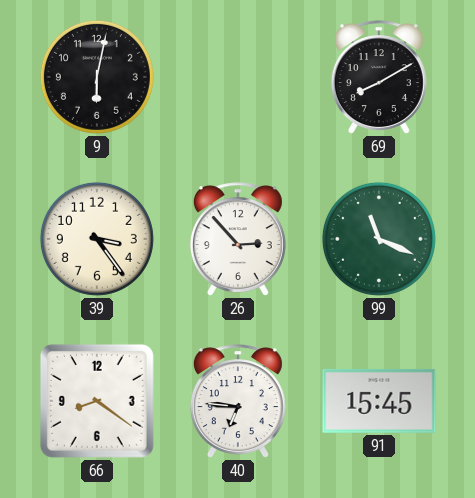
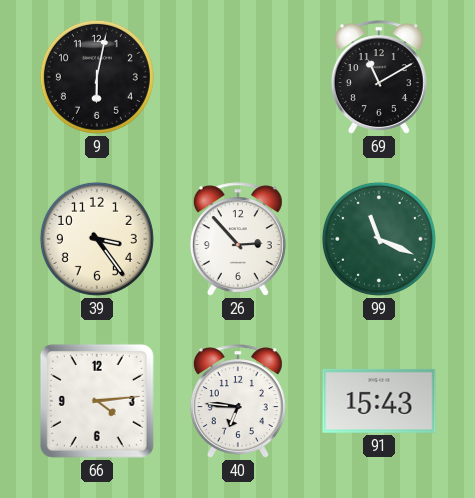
69: 8:10 -> 11:10 (379, 77)
66: 8:21 -> 4:14 (97, 401)
91: 15:45 -> 15:43 (379, 401)
